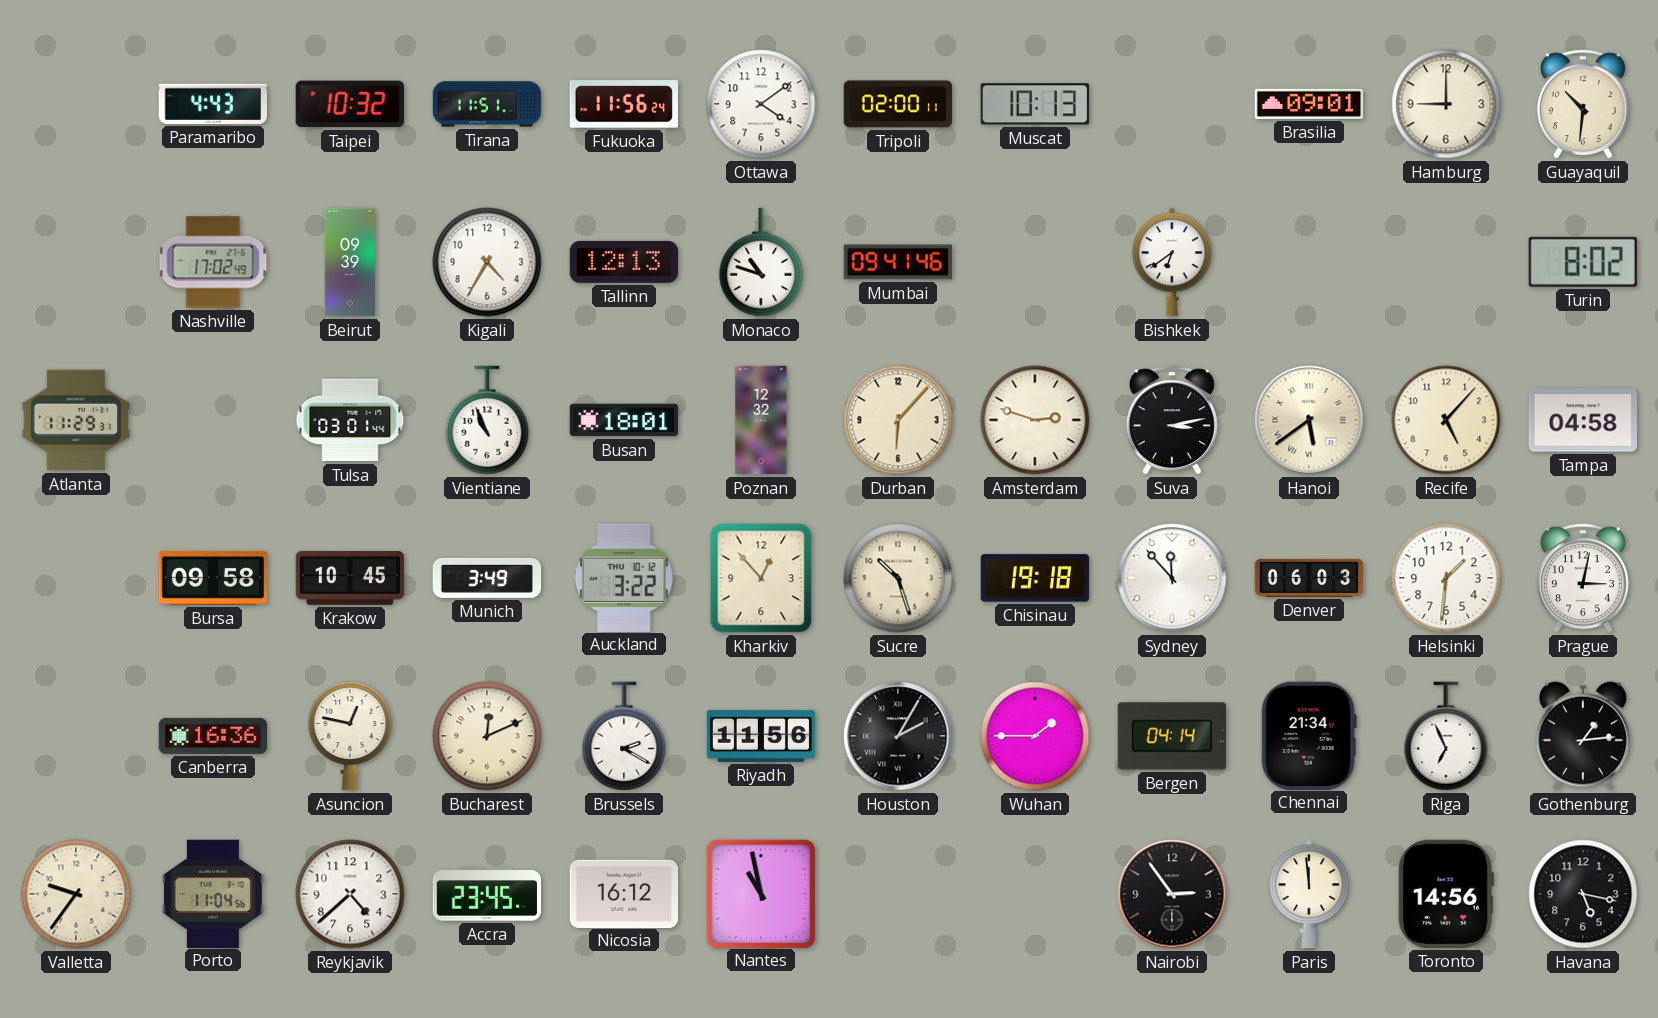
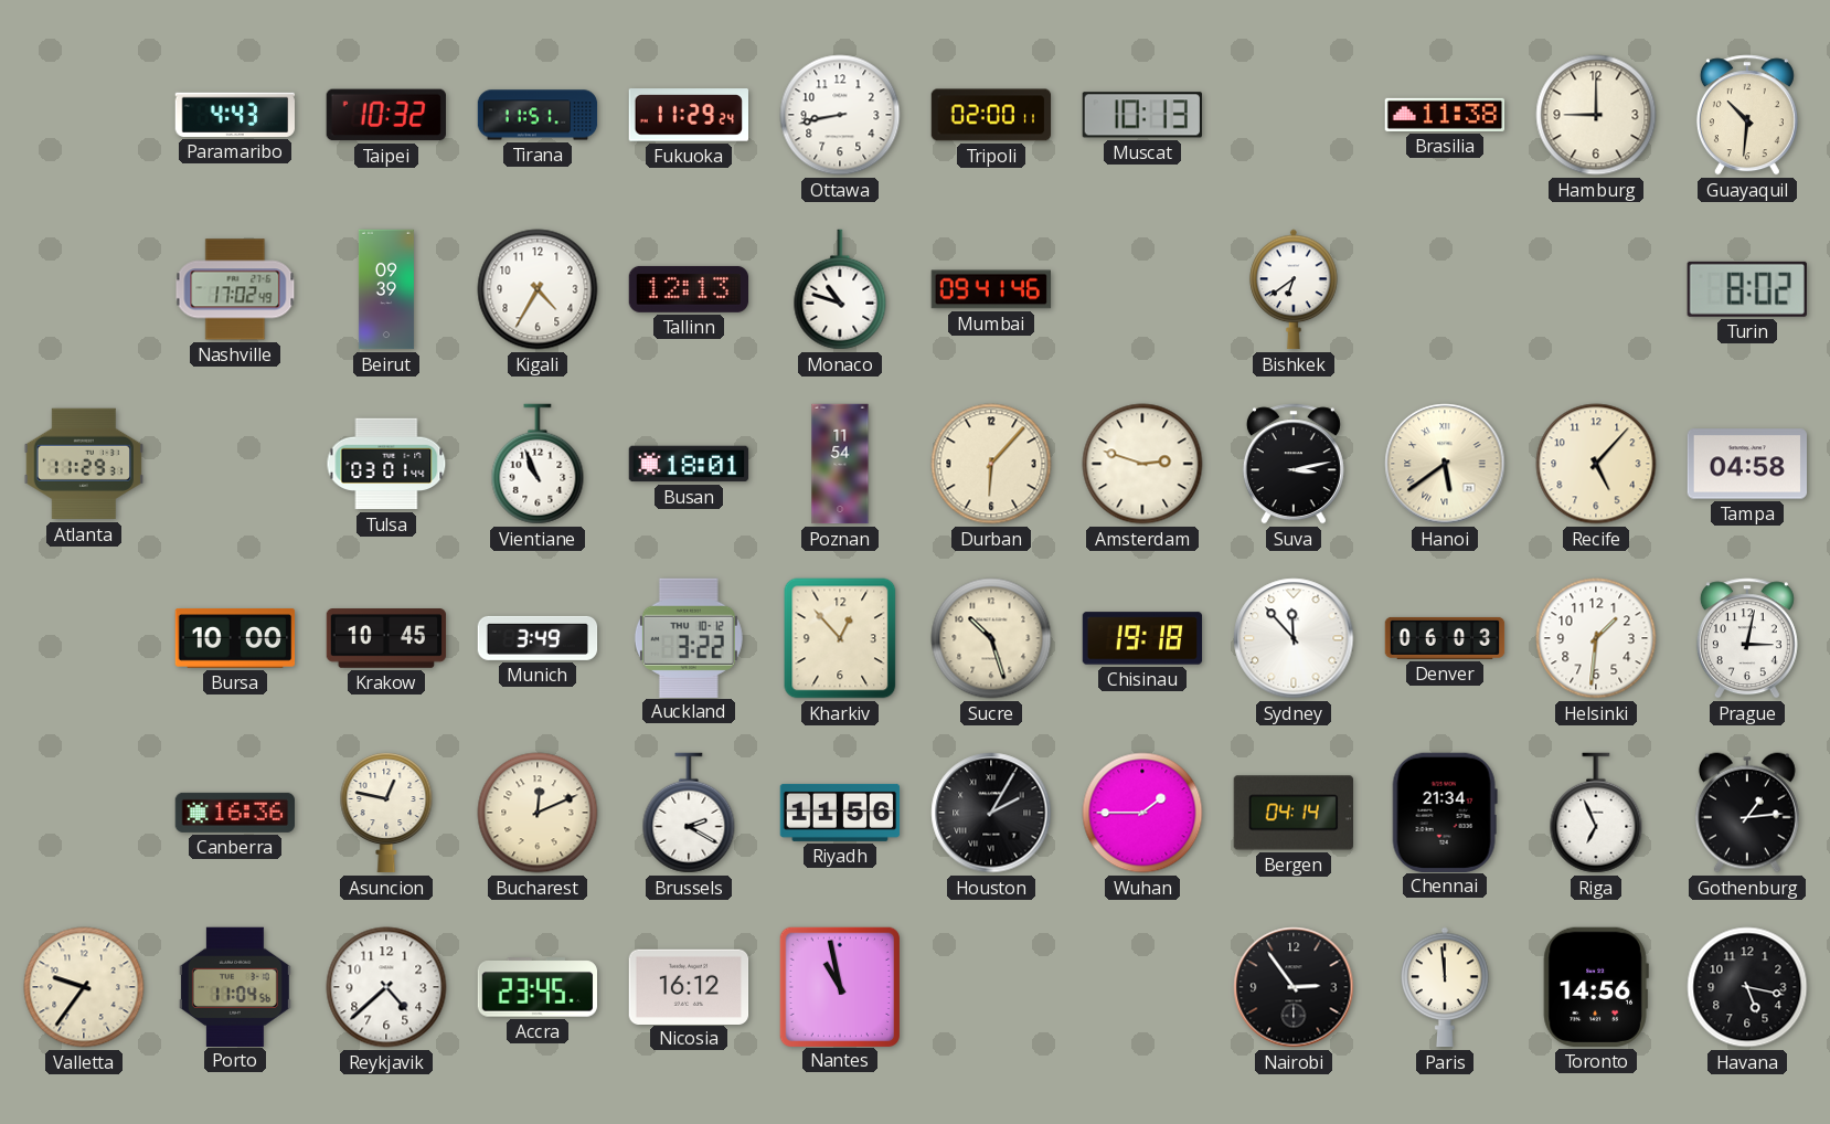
Fukuoka: 11:56 -> 11:29 (688, 115)
Ottawa: 4:09 -> 8:43 (840, 115)
Brasilia: 09:01 -> 11:38 (1445, 115)
Poznan: 12:32 -> 11:54 (840, 464)
Bursa: 09:58 -> 10:00 (235, 639)
